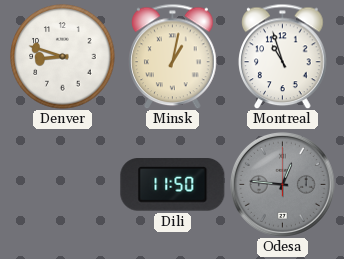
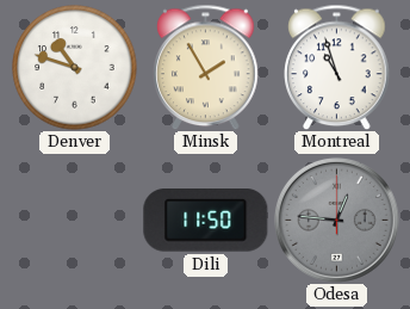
Denver: 8:48 -> 10:48 (75, 68)
Minsk: 1:02 -> 1:55 (206, 67)
